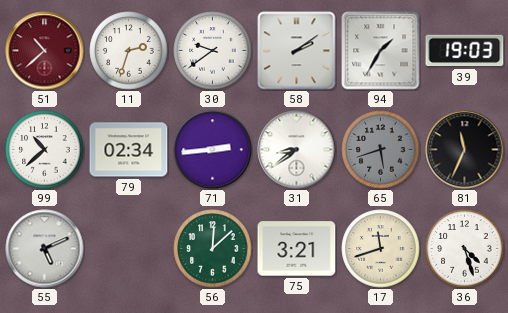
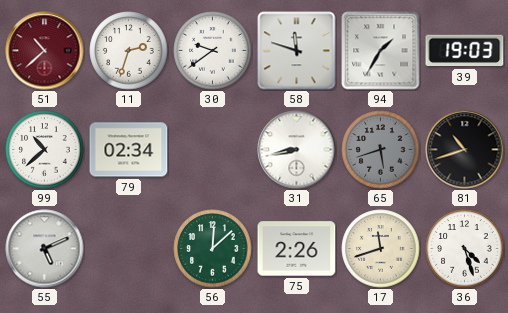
58: 2:09 -> 11:48 (297, 51)
71: 2:44 -> none (213, 150)
31: 8:39 -> 8:43 (297, 150)
81: 11:34 -> 10:42 (465, 150)
75: 3:21 -> 2:26 (297, 249)
